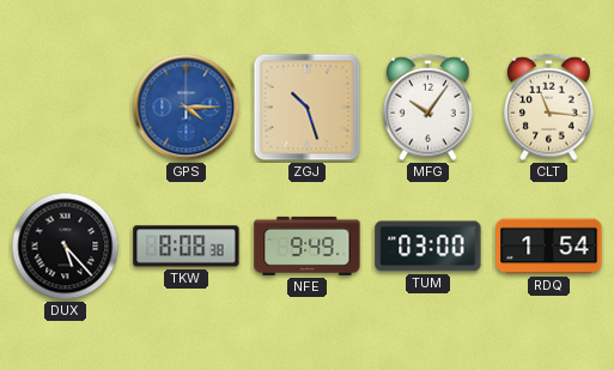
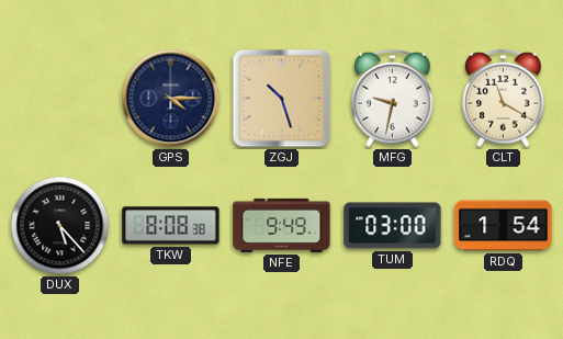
GPS dial: blue -> navy (171, 99)
MFG: 10:06 -> 9:32 (393, 99)
CLT: 11:16 -> 11:20 (504, 99)
